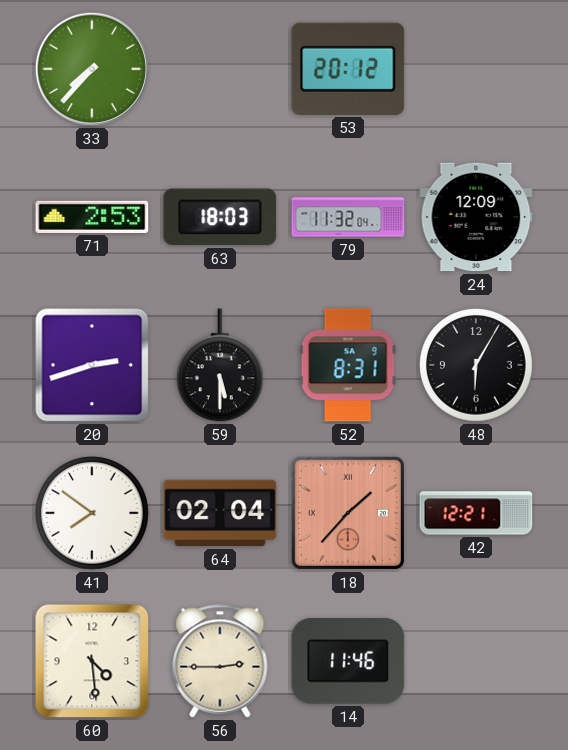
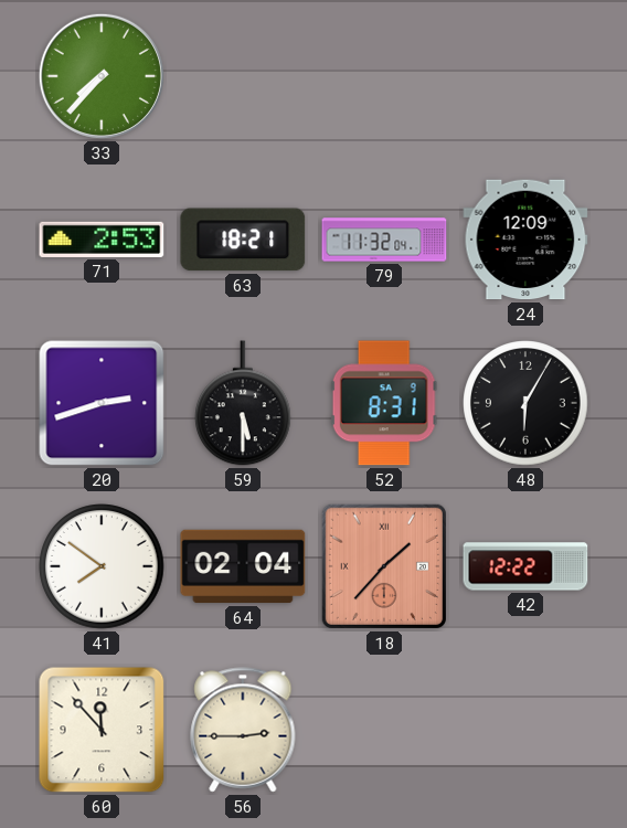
53: 20:12 -> none (348, 69)
63: 18:03 -> 18:21 (243, 240)
42: 12:21 -> 12:22 (525, 566)
60: 4:29 -> 11:53 (102, 730)
14: 11:46 -> none (348, 661)
